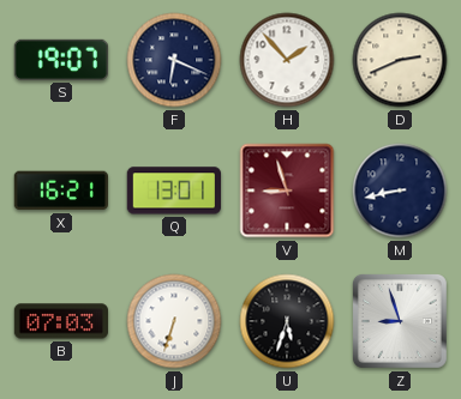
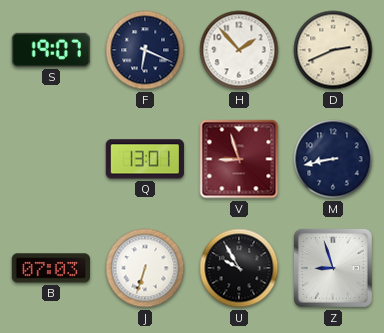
X: 16:21 -> none (61, 191)
U: 5:33 -> 9:55 (239, 268)
